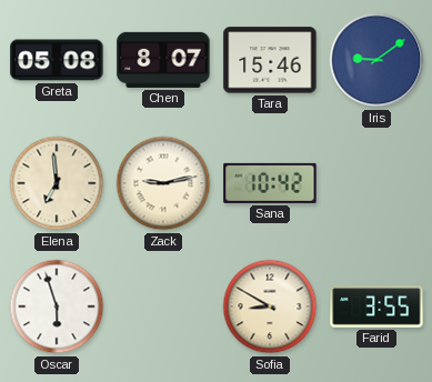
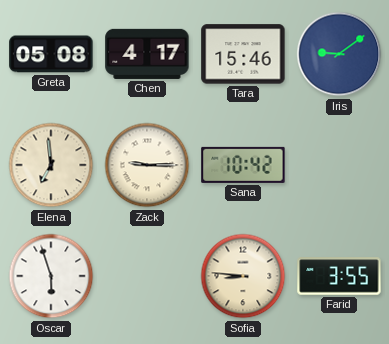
Chen: 8:07 -> 4:17 (147, 54)
Zack: 9:13 -> 9:15 (147, 165)
Sofia: 8:50 -> 8:46 (243, 276)
